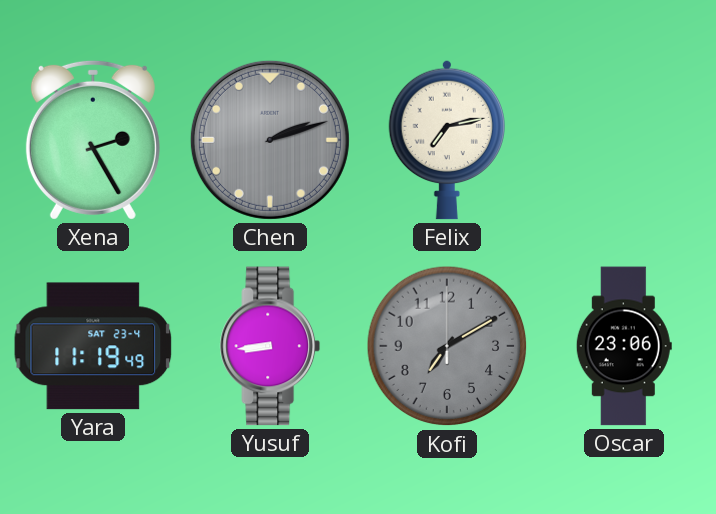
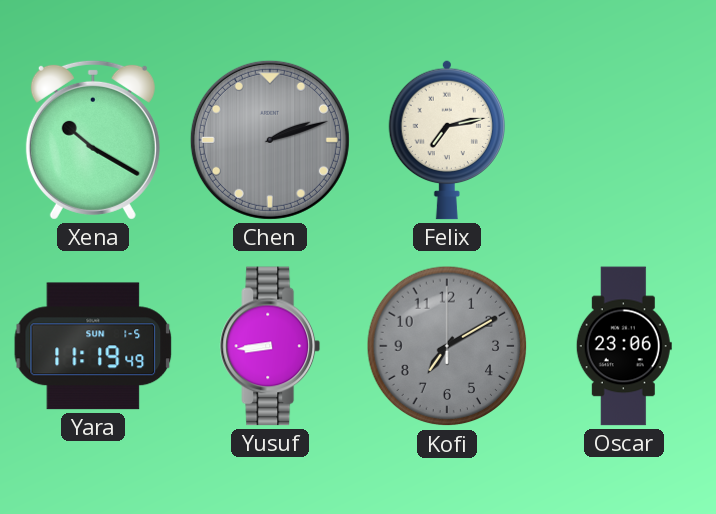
Xena: 2:25 -> 10:20 (93, 140)
Yara date: SAT 23-4 -> SUN 1-5 (93, 346)
